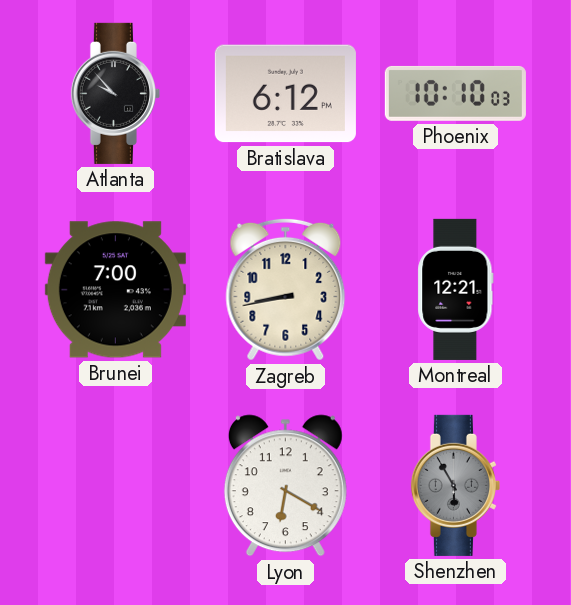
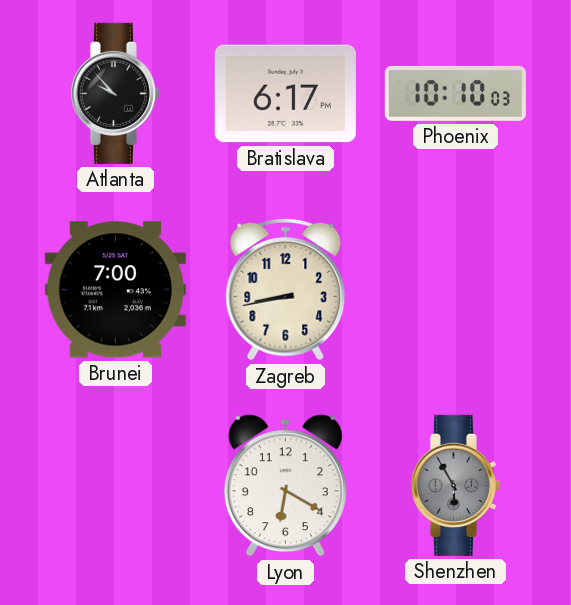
Bratislava: 6:12 -> 6:17 (285, 94)
Montreal: 12:21 -> none (456, 289)
